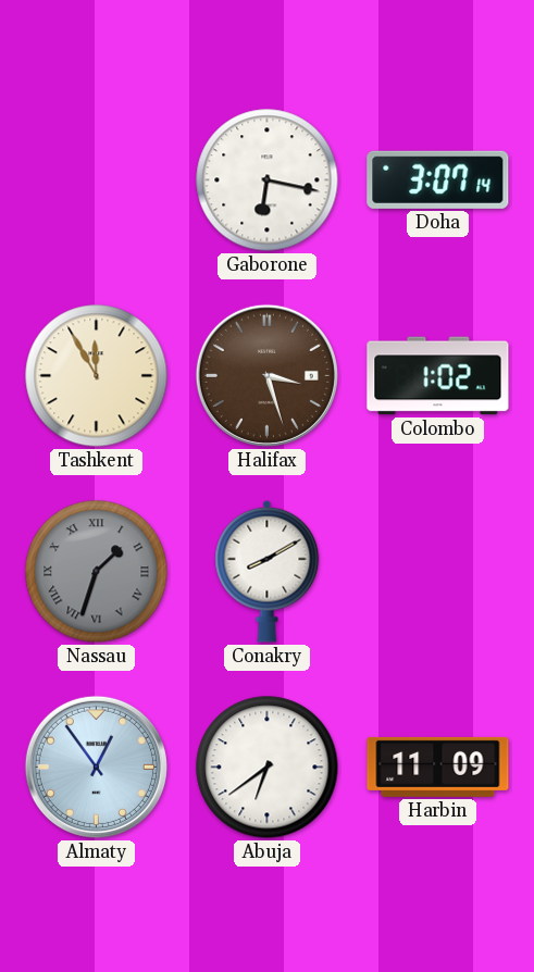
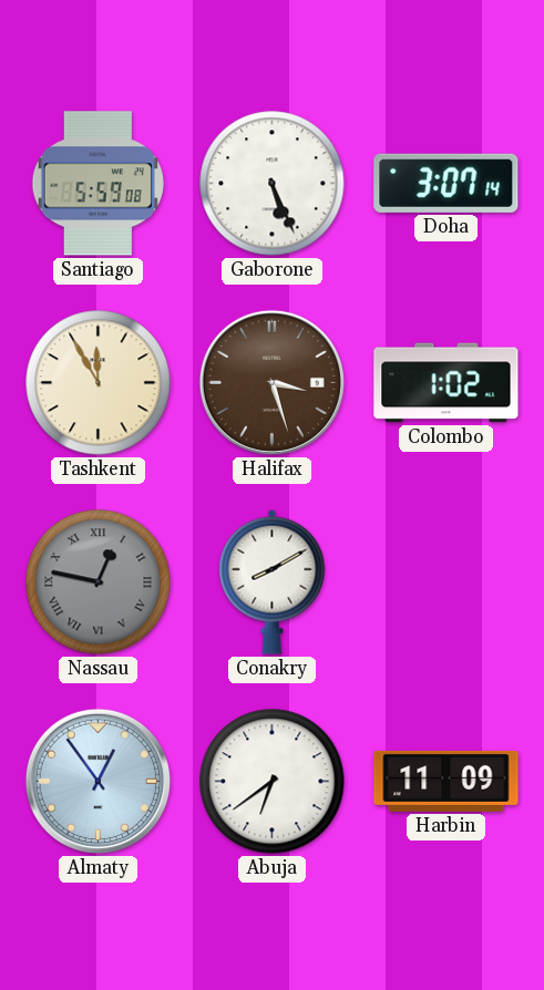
Santiago: none -> 5:59 (97, 184)
Gaborone: 6:17 -> 5:26 (273, 184)
Nassau: 1:33 -> 12:47 (99, 582)
